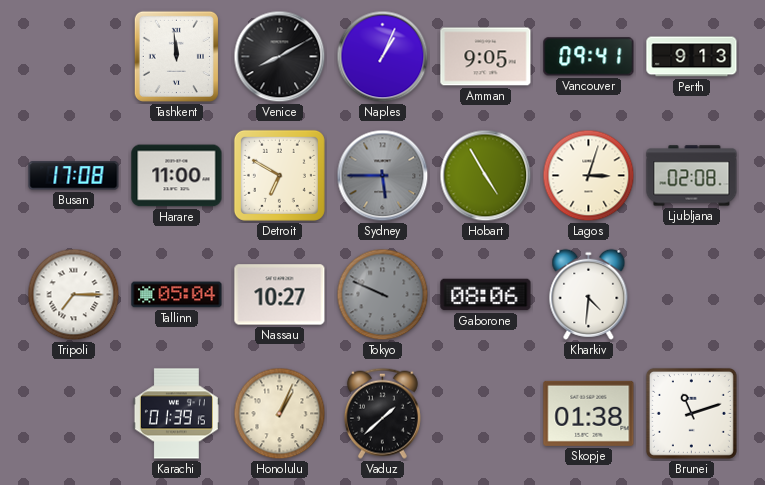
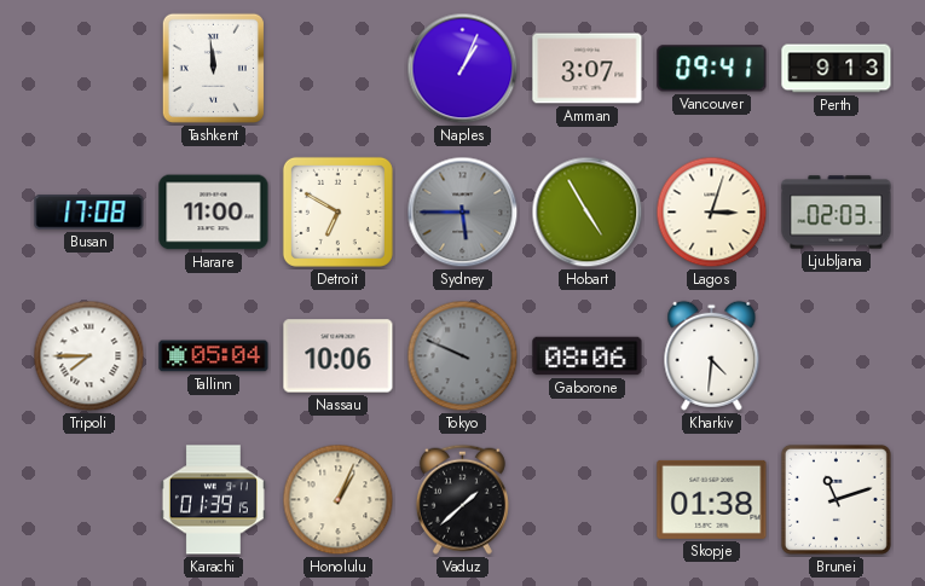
Venice: 8:10 -> none (280, 57)
Amman: 9:05 -> 3:07 (588, 69)
Ljubljana: 02:08 -> 02:03 (837, 213)
Tripoli: 7:15 -> 7:45 (89, 356)
Nassau: 10:27 -> 10:06 (339, 356)
